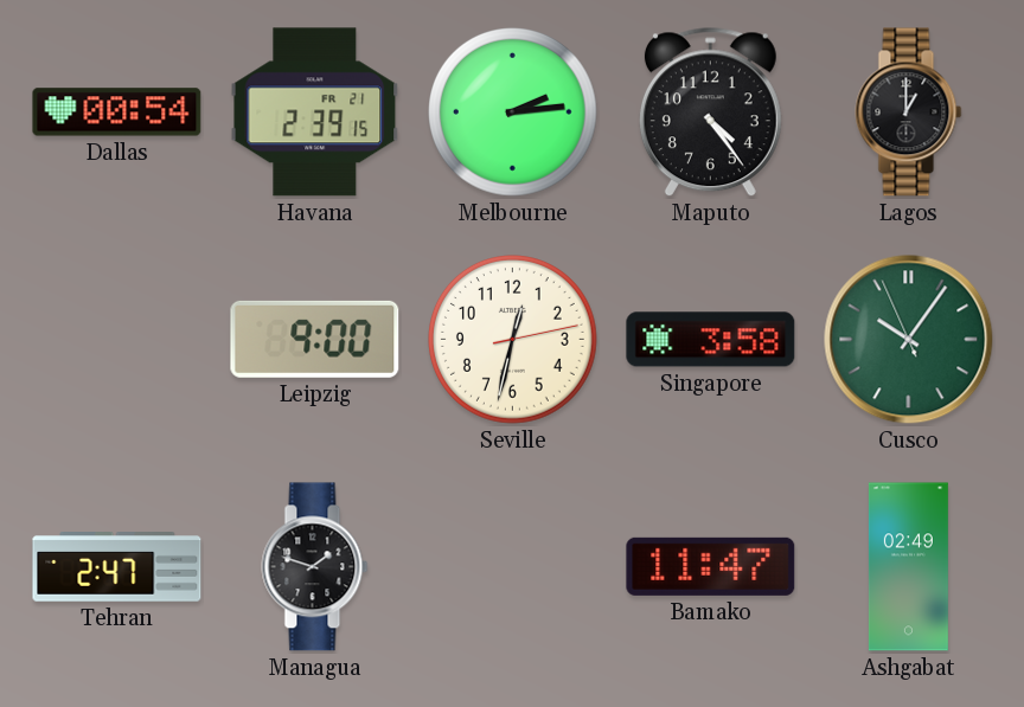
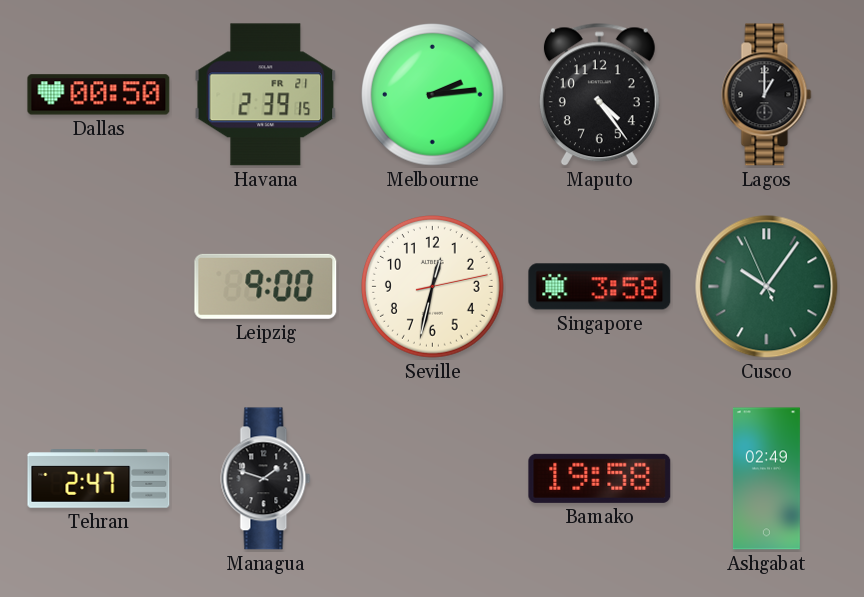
Dallas: 00:54 -> 00:50 (99, 95)
Bamako: 11:47 -> 19:58 (600, 478)
